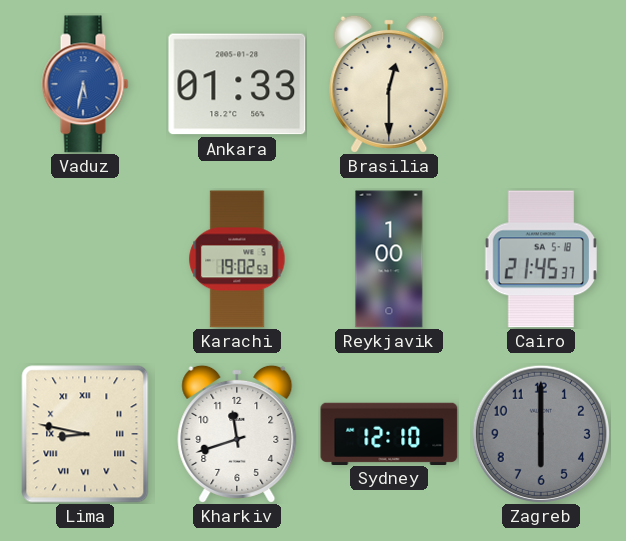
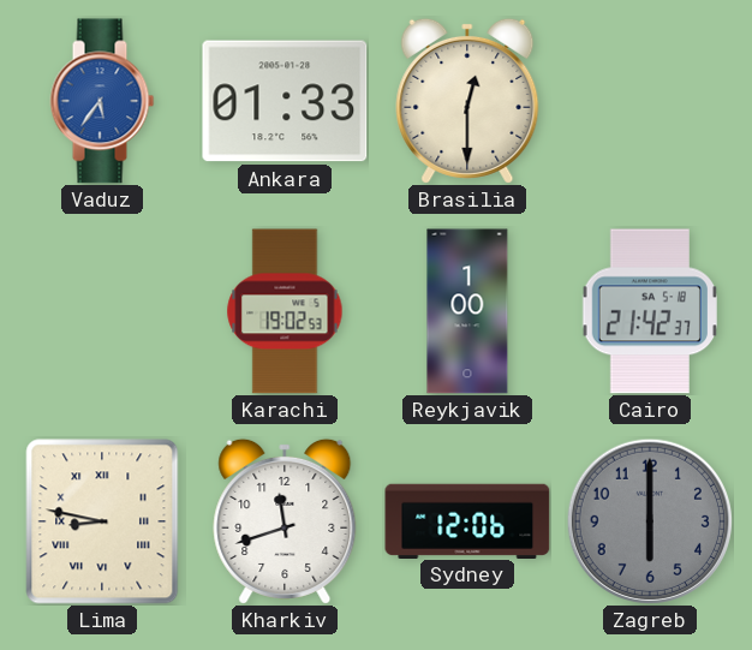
Vaduz: 5:32 -> 5:36 (102, 101)
Cairo: 21:45 -> 21:42 (650, 311)
Sydney: 12:10 -> 12:06 (467, 520)
